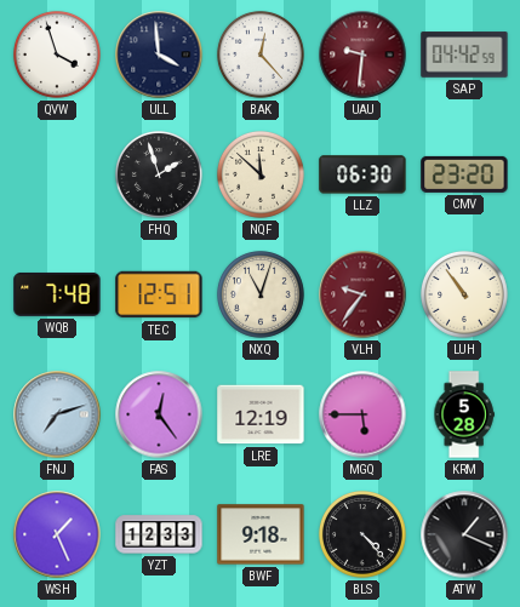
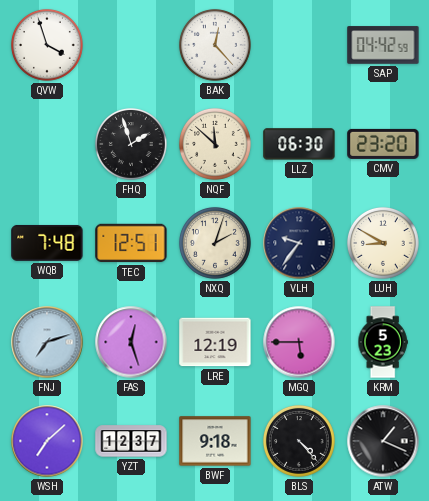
ULL: 3:59 -> none (159, 55)
UAU: 9:31 -> none (362, 55)
NXQ: 11:03 -> 2:03 (215, 243)
VLH dial: burgundy -> navy (299, 243)
LUH: 10:54 -> 8:50 (383, 243)
FAS: 12:24 -> 12:27 (131, 342)
KRM: 5:28 -> 5:23 (383, 342)
WSH: 1:26 -> 7:08 (47, 441)
YZT: 12:33 -> 12:37 (131, 441)
